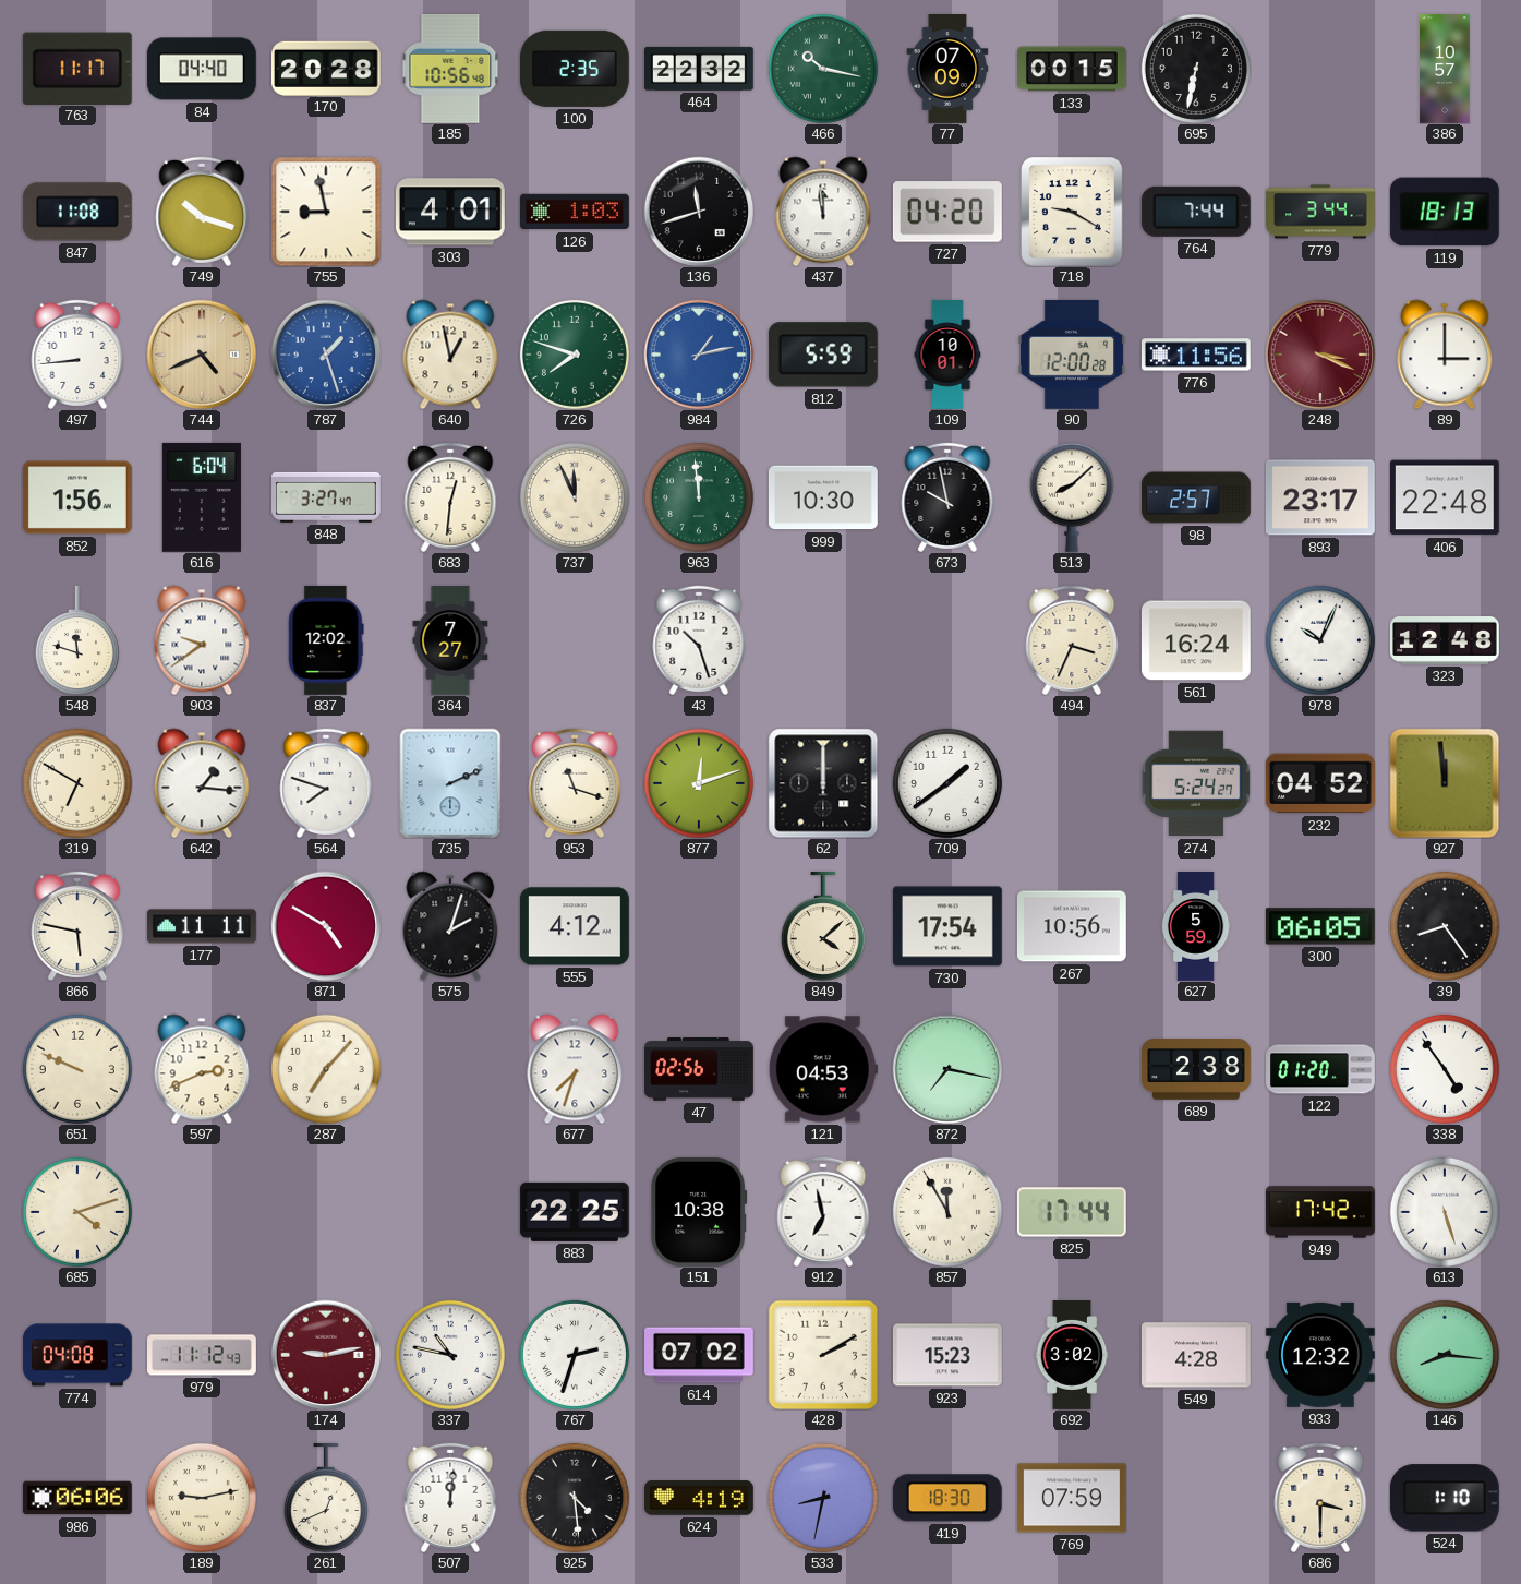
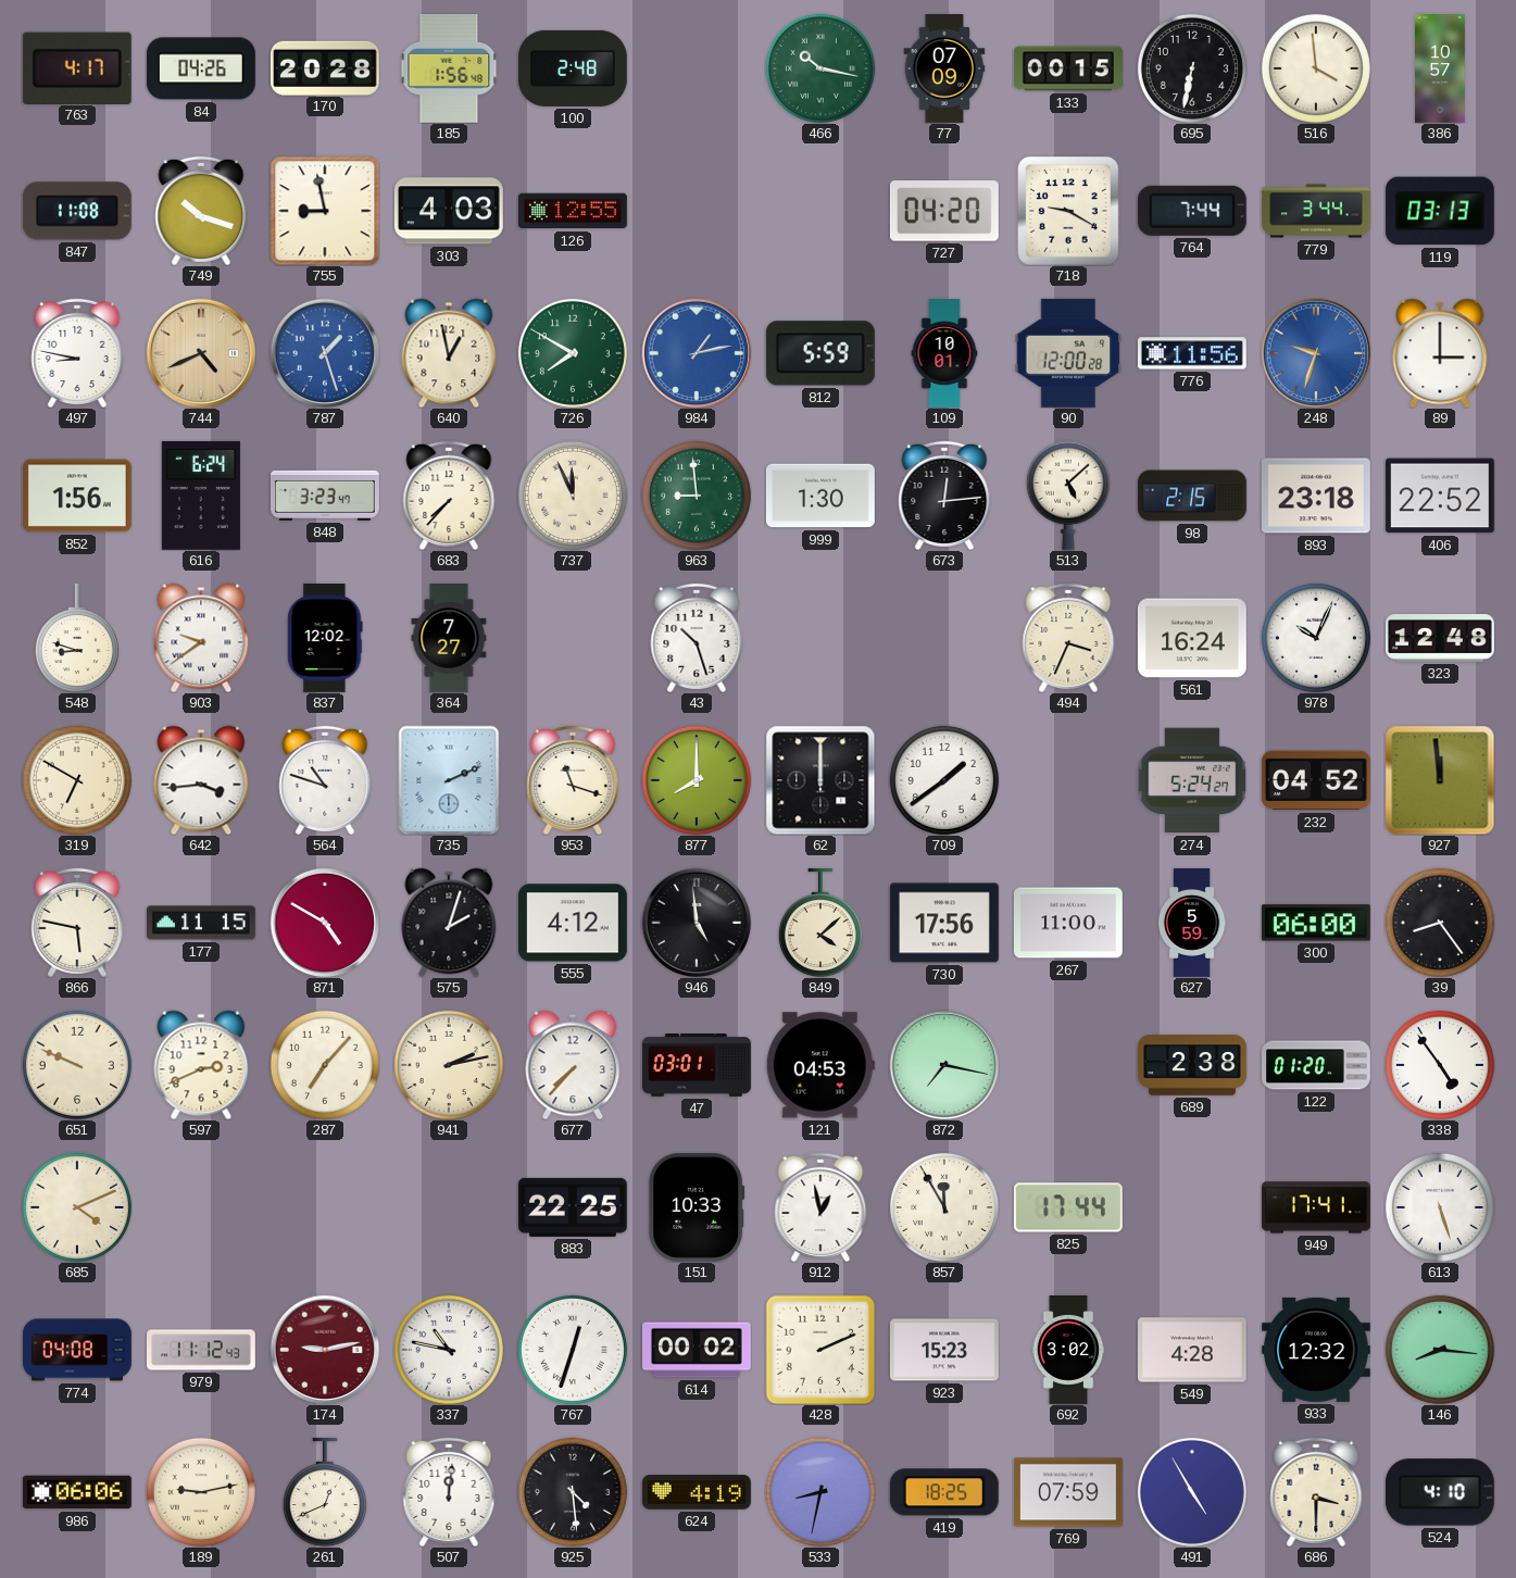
763: 11:17 -> 4:17 (77, 67)
84: 04:40 -> 04:26 (201, 68)
185: 10:56 -> 1:56 (449, 68)
100: 2:35 -> 2:48 (573, 68)
464: 22:32 -> none (700, 69)
516: none -> 3:59 (1316, 68)
303: 4:01 -> 4:03 (449, 211)
126: 1:03 -> 12:55 (573, 211)
136: 11:42 -> none (699, 212)
437: 11:59 -> none (823, 212)
119: 18:13 -> 03:13 (1440, 211)
497: 8:44 -> 8:47 (77, 353)
726: 7:48 -> 7:50 (573, 353)
248: 3:19 -> 9:33 (1316, 353)
248 dial: burgundy -> blue (1316, 353)
616: 6:04 -> 6:24 (201, 496)
848: 3:27 -> 3:23 (326, 496)
683: 12:31 -> 7:37 (449, 496)
963: 11:59 -> 8:59 (697, 496)
999: 10:30 -> 1:30 (820, 496)
673: 9:58 -> 12:14 (944, 496)
513: 8:08 -> 5:08 (1068, 496)
98: 2:57 -> 2:15 (1193, 496)
893: 23:17 -> 23:18 (1316, 496)
406: 22:48 -> 22:52 (1440, 496)
548: 11:48 -> 8:48 (77, 638)
642: 1:16 -> 3:44 (201, 780)
564: 7:48 -> 10:48 (325, 780)
877: 12:12 -> 8:00 (697, 780)
177: 11:11 -> 11:15 (202, 923)
946: none -> 4:59 (697, 923)
730: 17:54 -> 17:56 (944, 923)
267: 10:56 -> 11:00 (1068, 923)
300: 06:05 -> 06:00 (1316, 923)
941: none -> 2:13 (449, 1065)
677: 7:33 -> 7:37 (573, 1065)
47: 02:56 -> 03:01 (698, 1066)
685: 4:12 -> 4:11 (77, 1207)
151: 10:38 -> 10:33 (697, 1207)
912: 6:58 -> 12:58 (820, 1207)
949: 17:42 -> 17:41 (1317, 1207)
767: 2:33 -> 12:33 (573, 1350)
614: 07:02 -> 00:02 (698, 1350)
428: 2:10 -> 2:11 (820, 1350)
419: 18:30 -> 18:25 (944, 1492)
491: none -> 4:55 (1192, 1492)
524: 1:10 -> 4:10 (1440, 1492)
